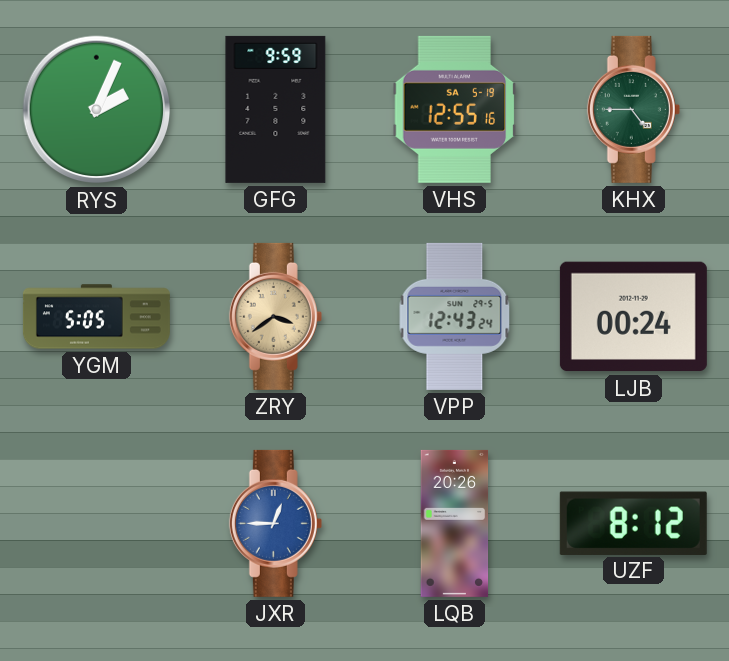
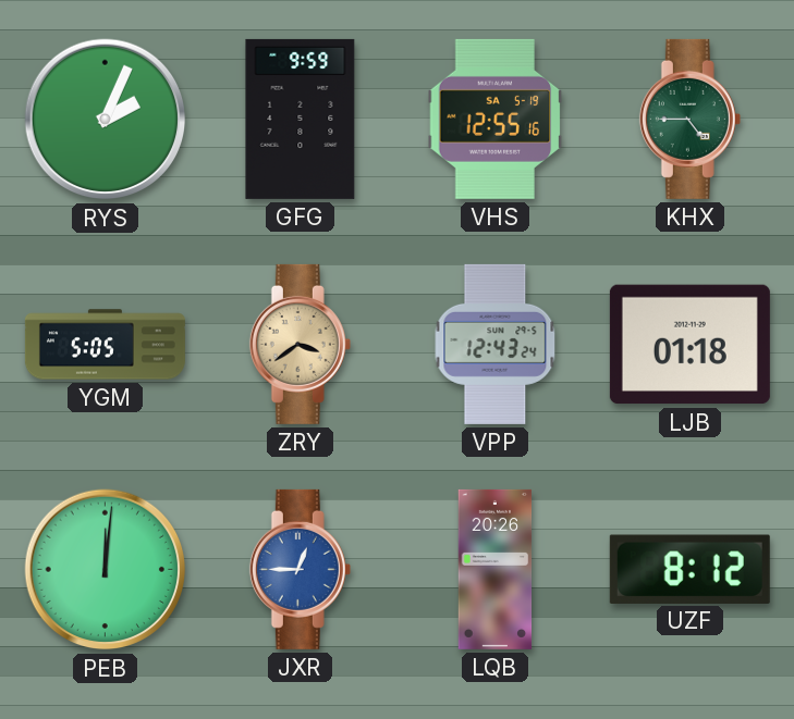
LJB: 00:24 -> 01:18 (689, 345)
PEB: none -> 12:01 (106, 570)
